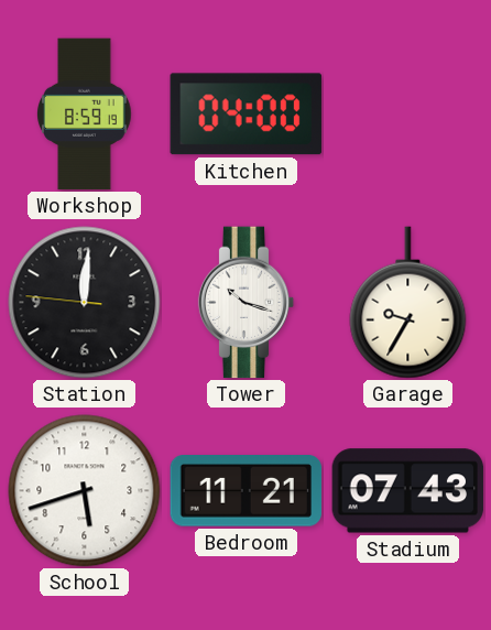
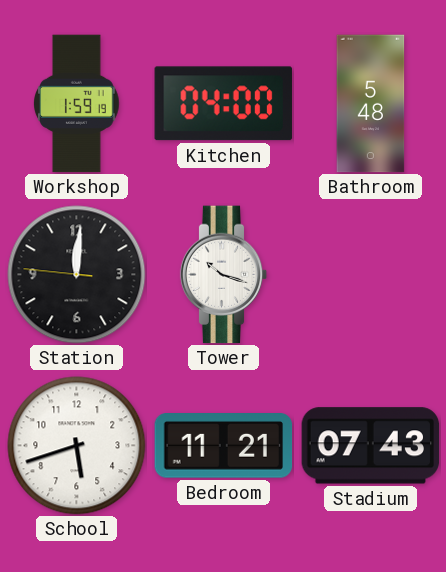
Workshop: 8:59 -> 1:59 (77, 104)
Bathroom: none -> 5:48 (371, 104)
Garage: 9:35 -> none (408, 303)
